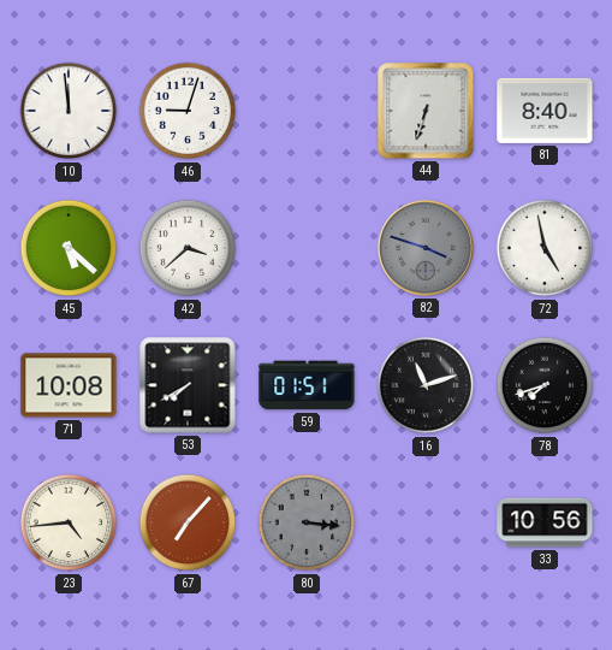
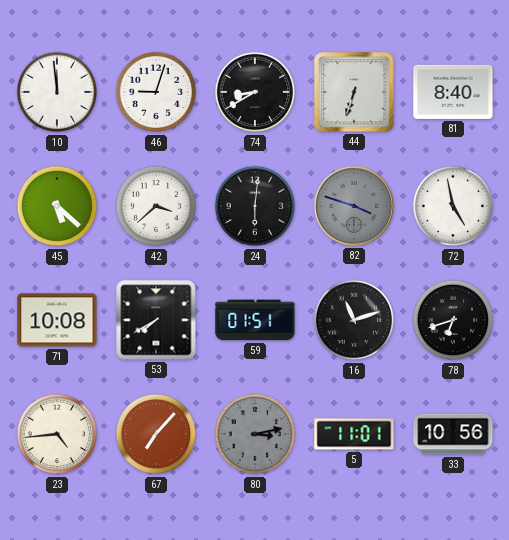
74: none -> 8:40 (255, 92)
24: none -> 6:01 (255, 206)
78: 7:42 -> 6:42 (453, 320)
80: 3:16 -> 3:13 (255, 434)
5: none -> 11:01 (354, 434)
